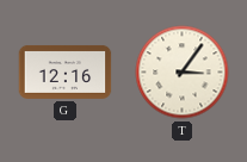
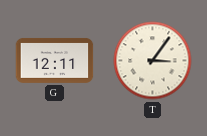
G: 12:16 -> 12:11 (55, 60)
